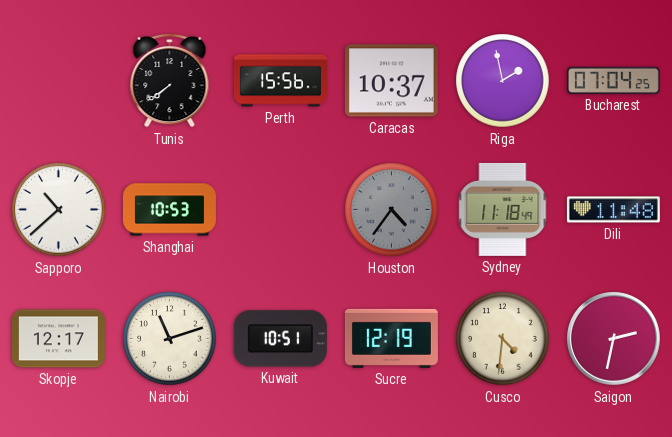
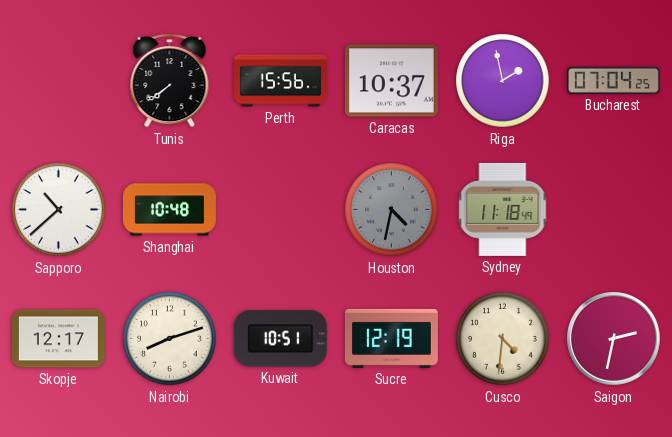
Shanghai: 10:53 -> 10:48 (169, 210)
Houston: 4:36 -> 4:32 (392, 210)
Dili: 11:48 -> none (613, 210)
Nairobi: 11:12 -> 8:12 (170, 339)
